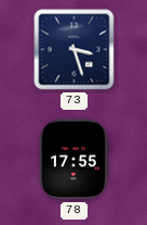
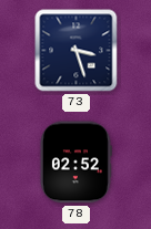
78: 17:55 -> 02:52 (75, 163)
